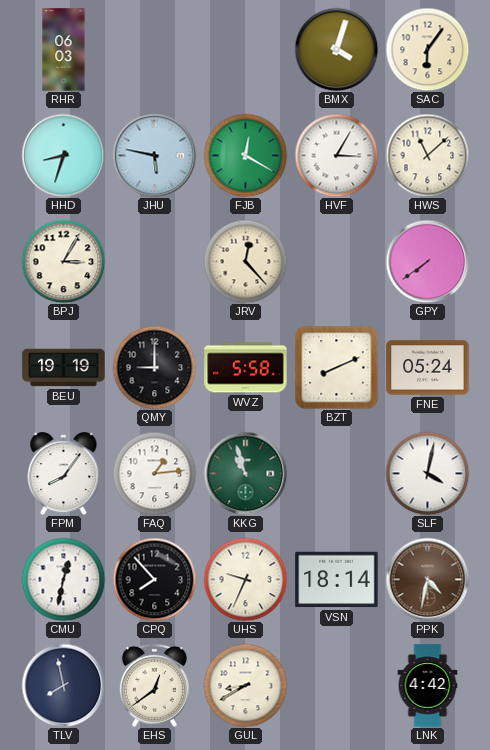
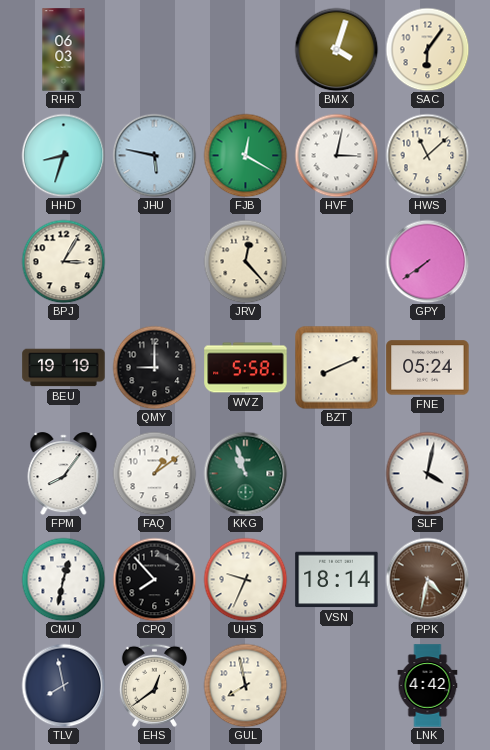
HVF: 3:05 -> 3:02 (336, 155)
FAQ: 1:14 -> 1:09 (154, 473)
GUL: 8:40 -> 7:58 (245, 685)
